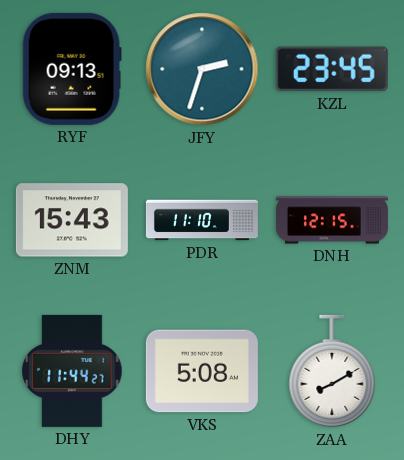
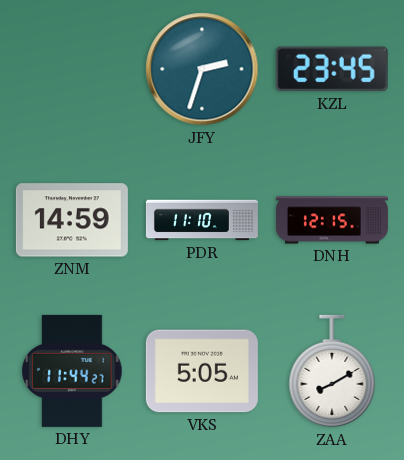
RYF: 09:13 -> none (72, 69)
ZNM: 15:43 -> 14:59 (72, 220)
VKS: 5:08 -> 5:05 (202, 371)
